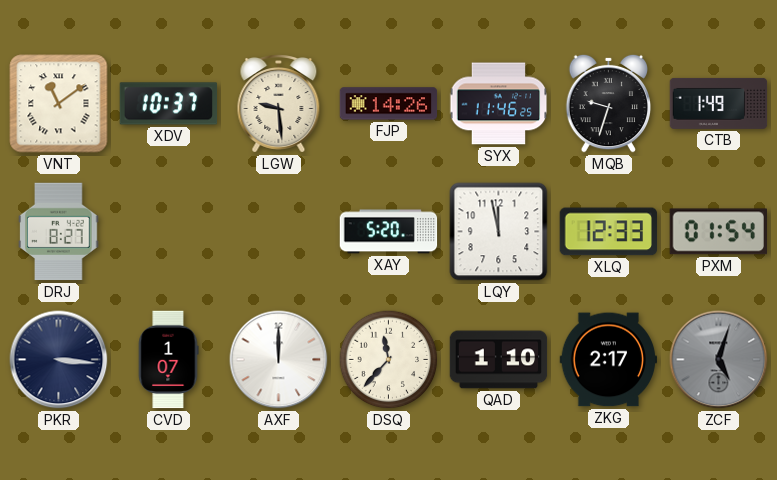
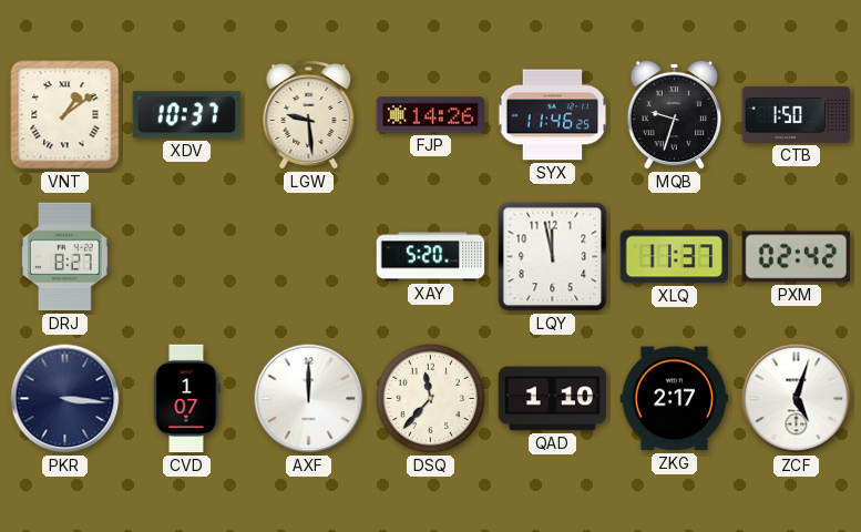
VNT: 11:09 -> 1:09 (65, 115)
CTB: 1:49 -> 1:50 (797, 114)
XLQ: 12:33 -> 11:37 (674, 257)
PXM: 01:54 -> 02:42 (796, 257)
ZCF dial: grey -> white (797, 399)
